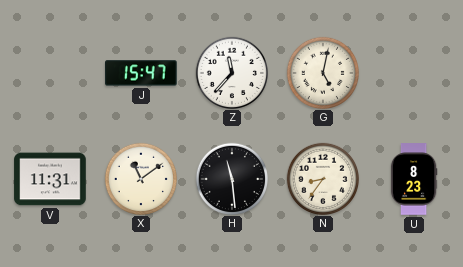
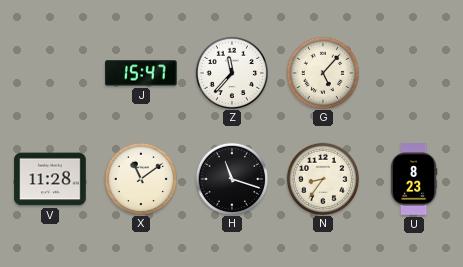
G: 5:02 -> 5:07 (322, 72)
V: 11:31 -> 11:28 (50, 179)
H: 11:29 -> 11:18 (231, 178)
